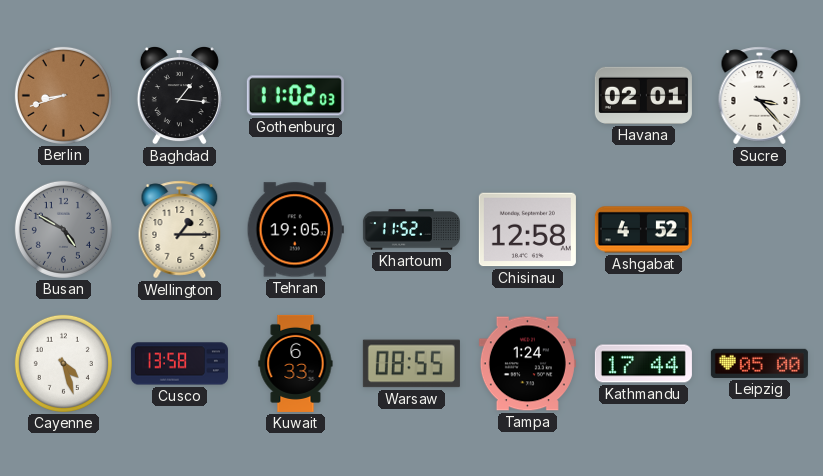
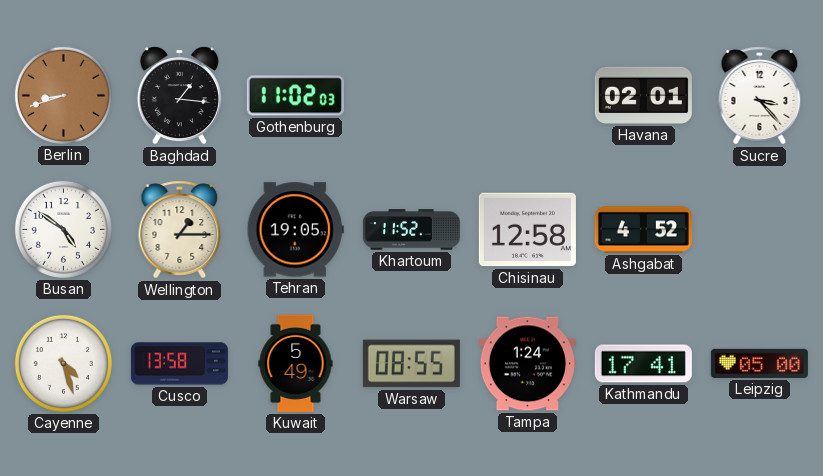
Busan: 4:50 -> 4:51 (63, 229)
Busan dial: grey -> white (63, 229)
Kuwait: 6:33 -> 5:49 (296, 363)
Kathmandu: 17:44 -> 17:41 (643, 364)
